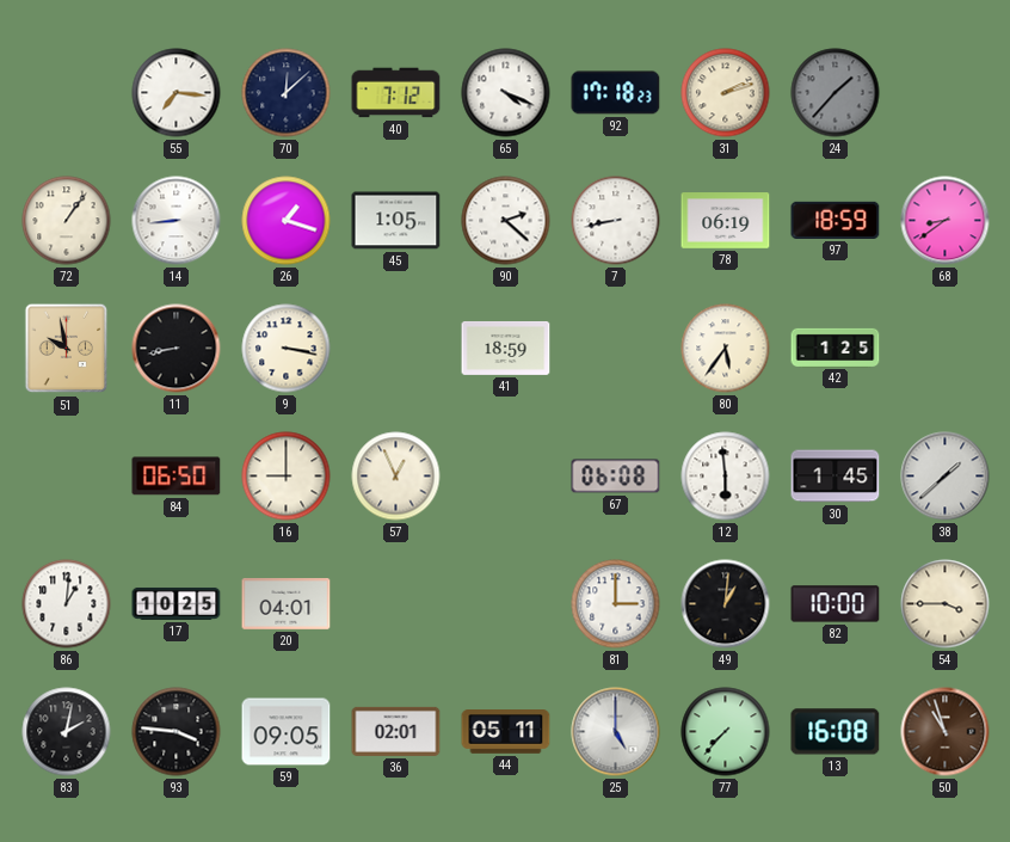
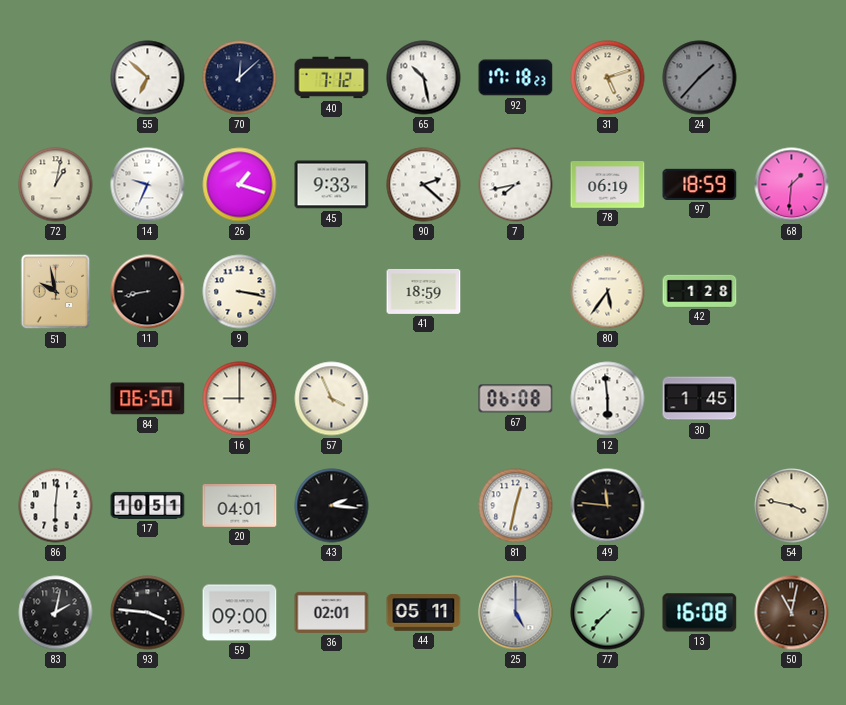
55: 7:16 -> 6:52 (148, 78)
65: 4:19 -> 10:28 (424, 78)
31: 2:12 -> 5:12 (608, 78)
72: 1:06 -> 1:02 (56, 185)
14: 8:44 -> 9:34 (148, 185)
45: 1:05 -> 9:33 (332, 185)
7: 8:43 -> 7:43 (516, 185)
68: 8:39 -> 1:31 (792, 185)
42: 1:25 -> 1:28 (700, 291)
57: 12:56 -> 3:56 (332, 399)
38: 1:38 -> none (946, 477)
86: 1:01 -> 6:01 (56, 506)
17: 10:25 -> 10:51 (148, 505)
43: none -> 2:16 (332, 506)
81: 3:00 -> 12:32 (516, 506)
49: 1:01 -> 11:46 (608, 506)
82: 10:00 -> none (836, 604)
54: 3:45 -> 3:47 (792, 506)
59: 09:05 -> 09:00 (240, 613)
50: 10:57 -> 11:02 (792, 613)
